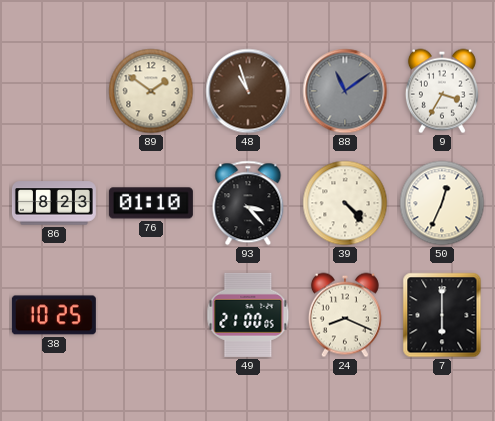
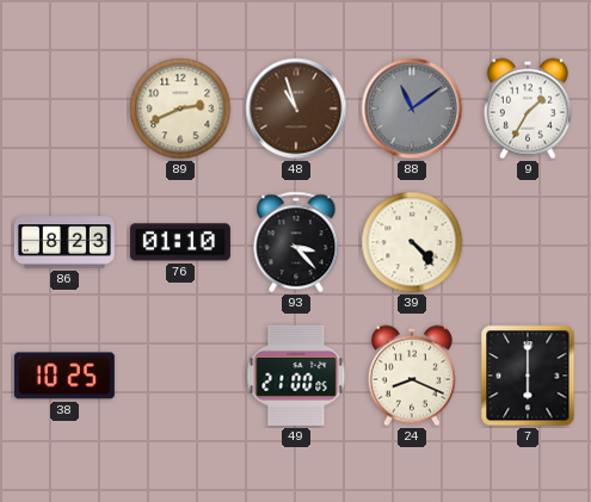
89: 1:51 -> 2:41 (180, 109)
9: 3:35 -> 1:35 (528, 109)
50: 12:34 -> none (442, 203)
